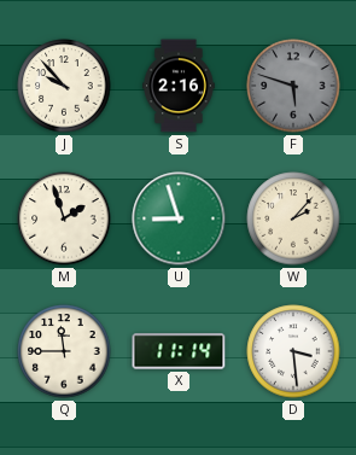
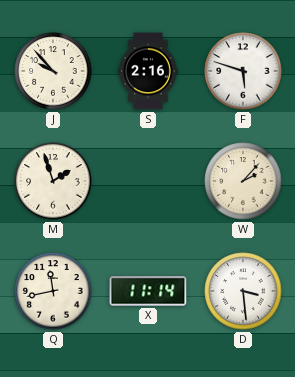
F dial: grey -> white (243, 71)
U: 8:57 -> none (179, 218)
Q: 11:45 -> 11:43 (53, 291)
